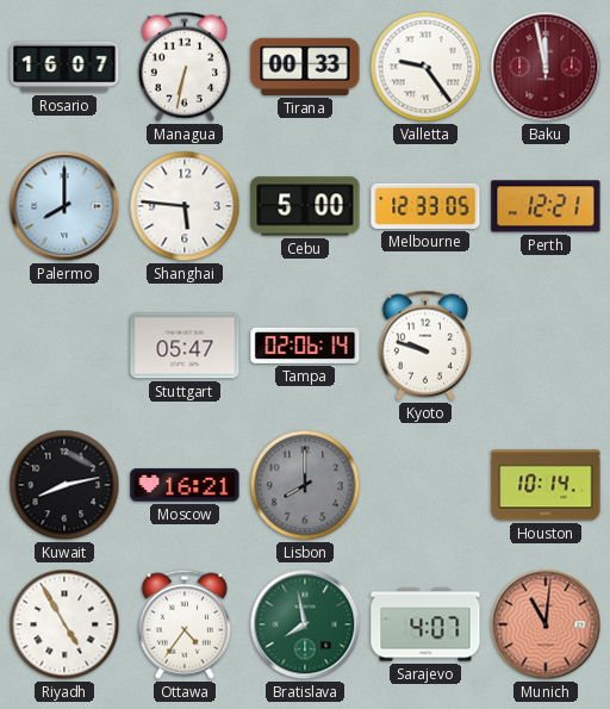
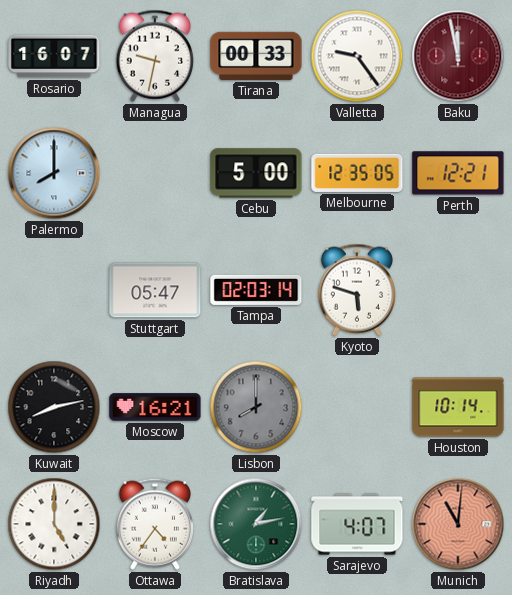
Managua: 6:32 -> 9:32 (155, 56)
Shanghai: 5:46 -> none (185, 206)
Melbourne: 12:33 -> 12:35 (357, 173)
Tampa: 02:06 -> 02:03 (256, 290)
Kyoto: 9:48 -> 5:48 (357, 290)
Riyadh: 4:55 -> 5:00 (54, 524)
Bratislava: 7:58 -> 1:13 (256, 524)
